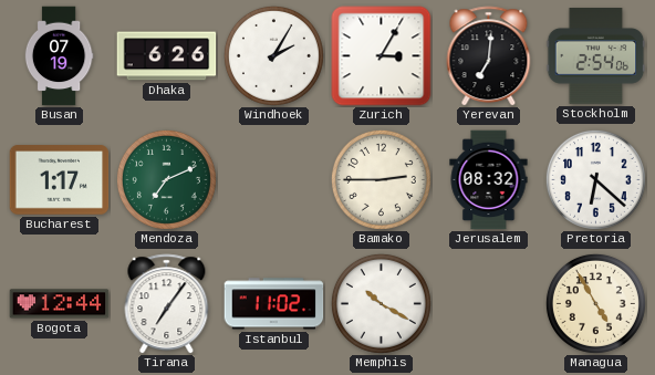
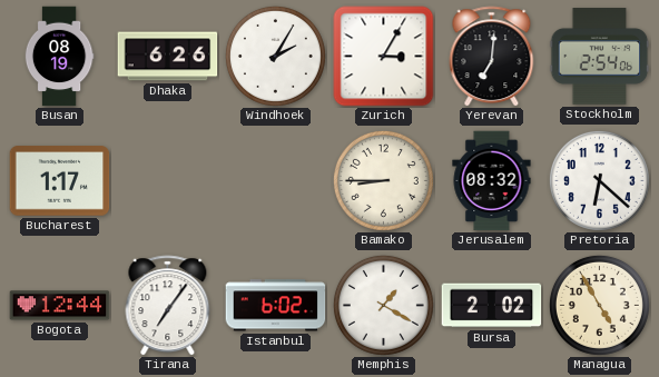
Busan: 07:19 -> 08:19 (59, 57)
Mendoza: 7:11 -> none (166, 179)
Bamako: 2:45 -> 8:45 (383, 180)
Istanbul: 11:02 -> 6:02 (276, 306)
Memphis: 10:20 -> 1:20 (383, 305)
Bursa: none -> 2:02 (492, 306)
